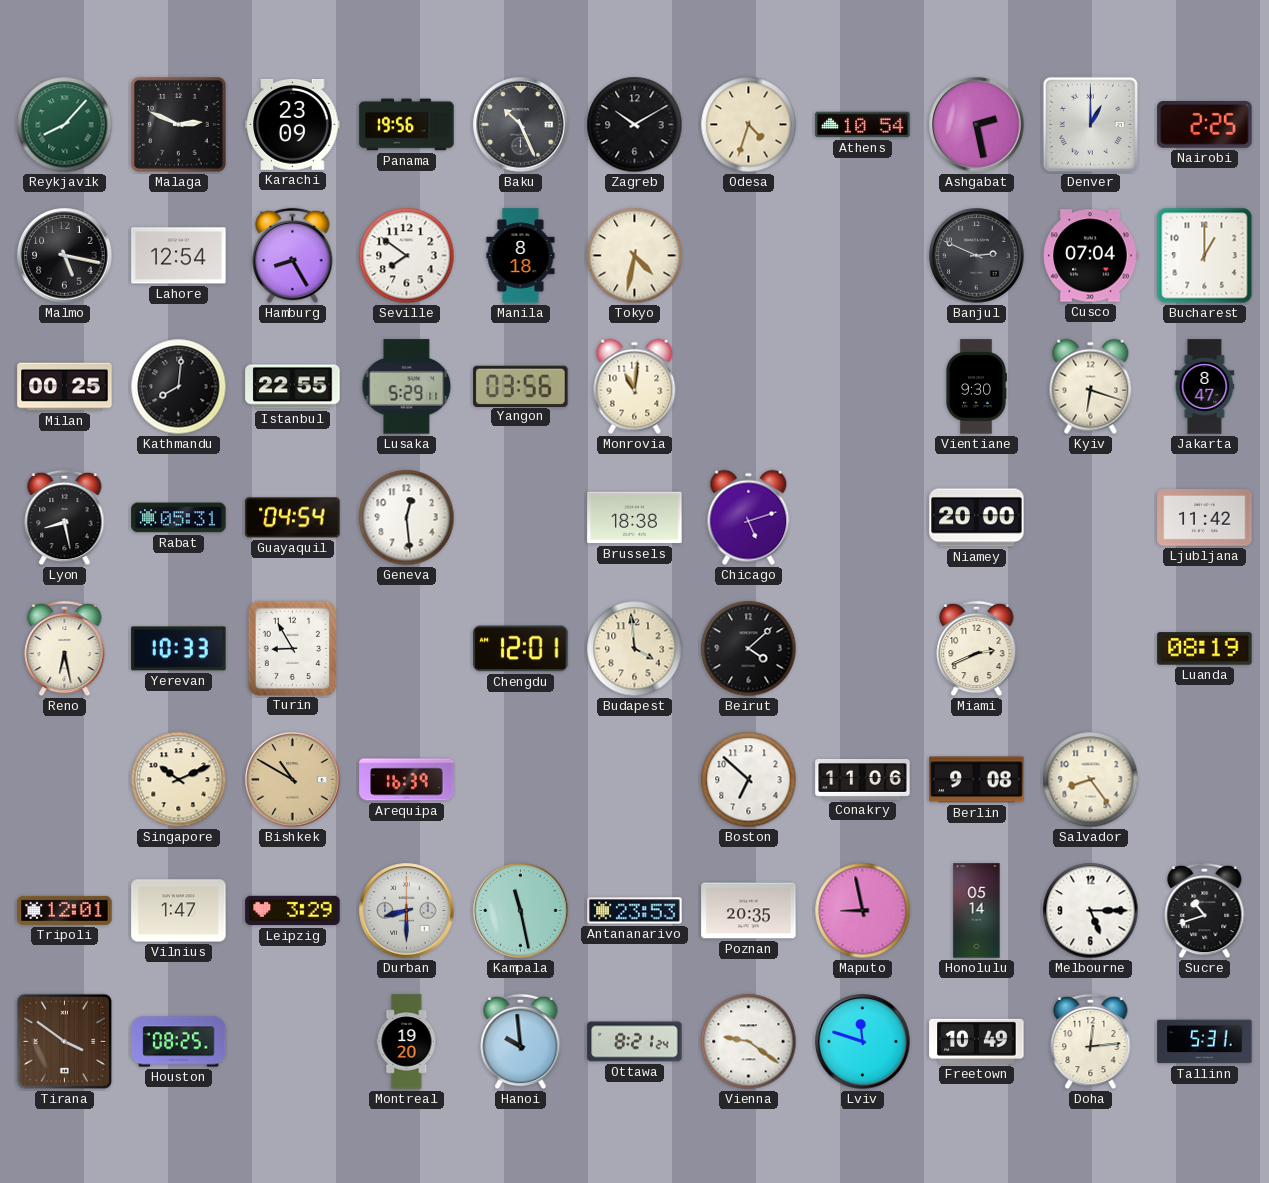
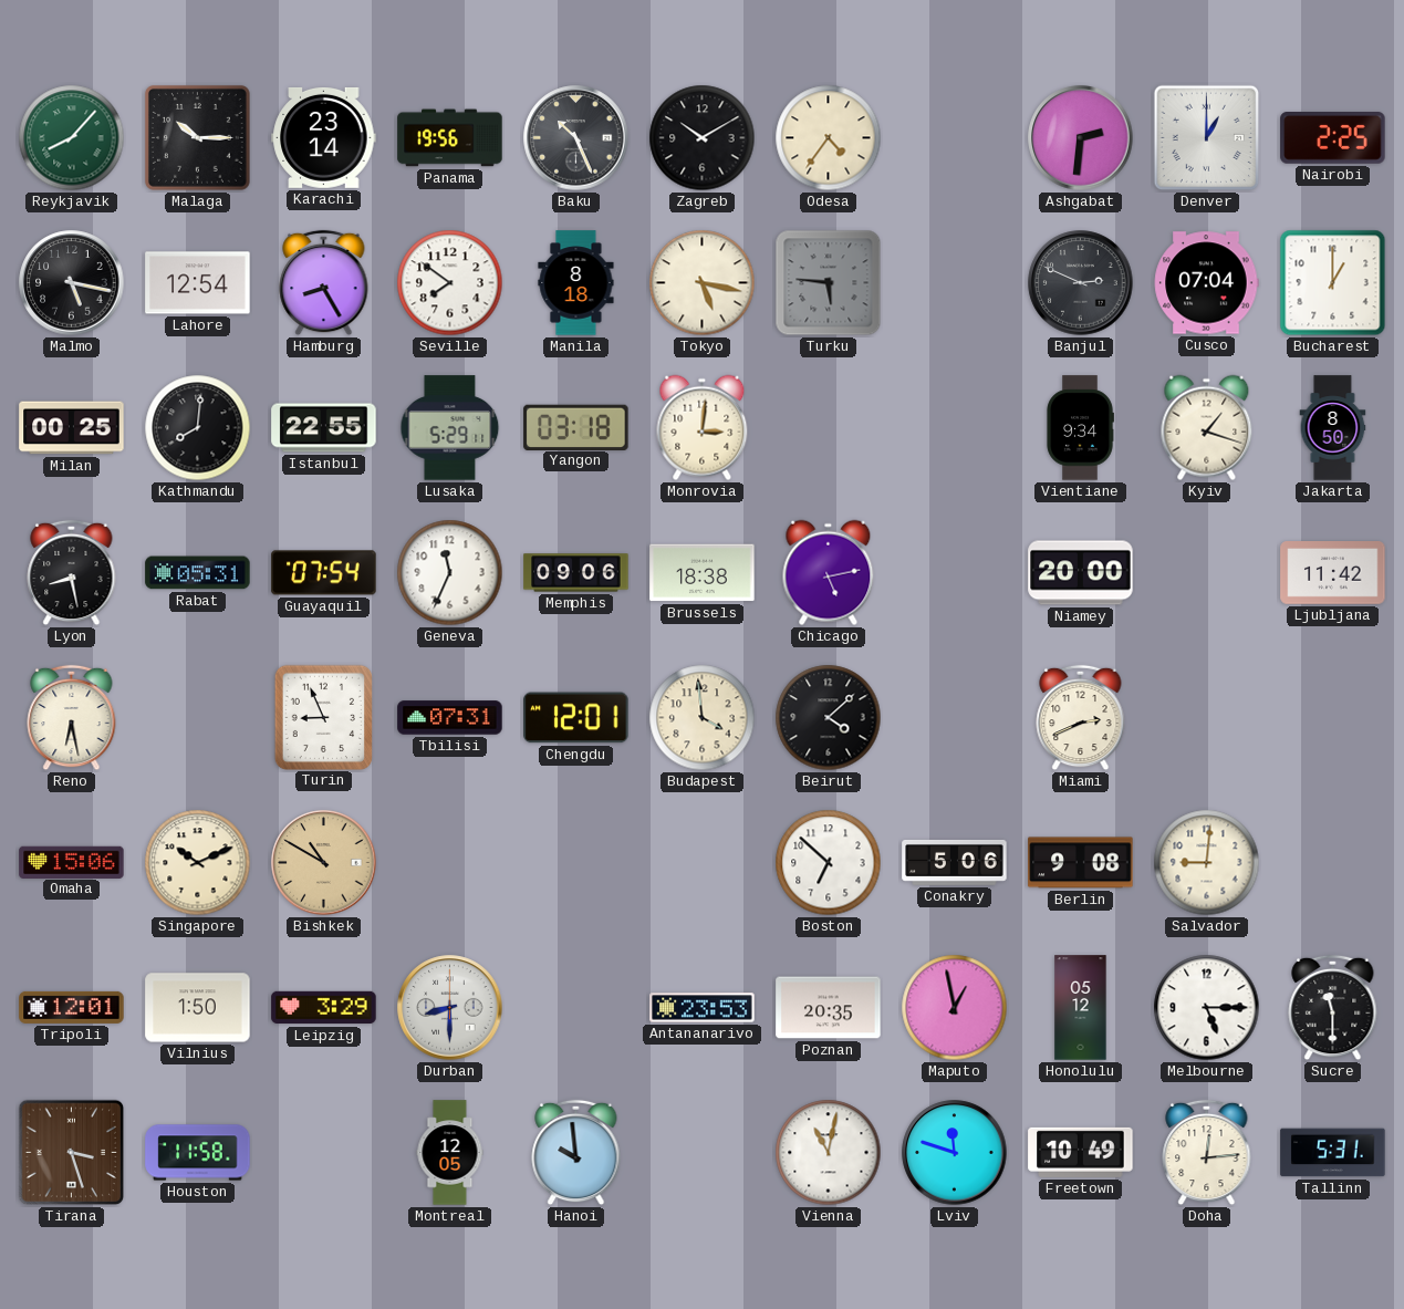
Malaga: 2:49 -> 10:15 (197, 137)
Karachi: 23:09 -> 23:14 (324, 137)
Odesa: 4:33 -> 4:36 (829, 138)
Athens: 10:54 -> none (863, 125)
Ashgabat: 2:28 -> 2:31 (1081, 138)
Tokyo: 4:32 -> 5:17 (703, 283)
Turku: none -> 5:46 (829, 283)
Yangon: 03:56 -> 03:18 (576, 427)
Monrovia: 11:01 -> 3:01 (703, 428)
Vientiane: 9:30 -> 9:34 (1080, 428)
Kyiv: 6:18 -> 1:18 (1207, 428)
Jakarta: 8:47 -> 8:50 (1333, 428)
Guayaquil: 04:54 -> 07:54 (324, 573)
Geneva: 12:29 -> 11:34 (450, 573)
Memphis: none -> 09:06 (576, 573)
Chicago: 5:12 -> 5:13 (829, 573)
Yerevan: 10:33 -> none (179, 649)
Turin: 8:55 -> 8:56 (323, 717)
Tbilisi: none -> 07:31 (450, 718)
Luanda: 08:19 -> none (1205, 649)
Omaha: none -> 15:06 (72, 862)
Arequipa: 16:39 -> none (407, 780)
Conakry: 11:06 -> 5:06 (955, 862)
Salvador: 8:24 -> 9:01 (1207, 863)
Vilnius: 1:47 -> 1:50 (198, 1008)
Kampala: 11:28 -> none (521, 911)
Maputo: 8:58 -> 12:58 (955, 1008)
Honolulu: 05:14 -> 05:12 (1081, 1008)
Sucre: 10:42 -> 11:30 (1333, 1008)
Tirana: 3:51 -> 3:27 (72, 1153)
Houston: 08:25 -> 11:58 (198, 1153)
Montreal: 19:20 -> 12:05 (450, 1153)
Ottawa: 8:21 -> none (635, 1042)
Vienna: 9:21 -> 11:02 (829, 1153)
